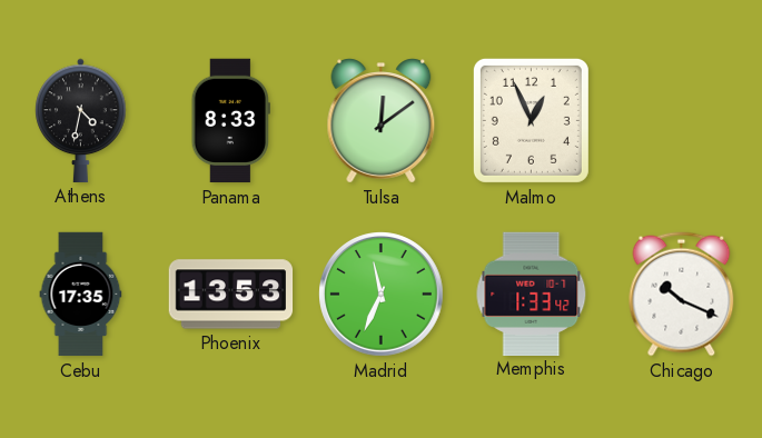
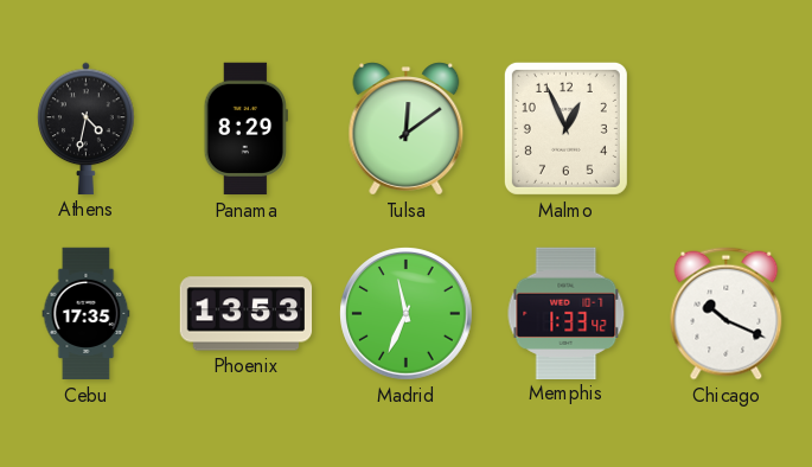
Panama: 8:33 -> 8:29 (245, 129)
